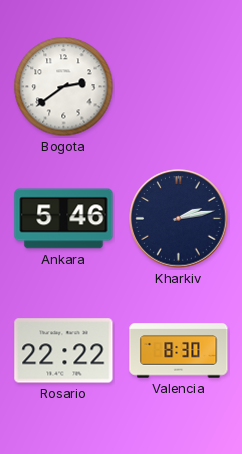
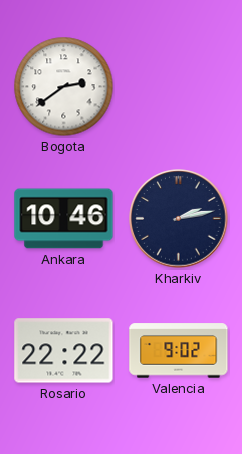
Ankara: 5:46 -> 10:46 (64, 219)
Valencia: 8:30 -> 9:02 (179, 351)
